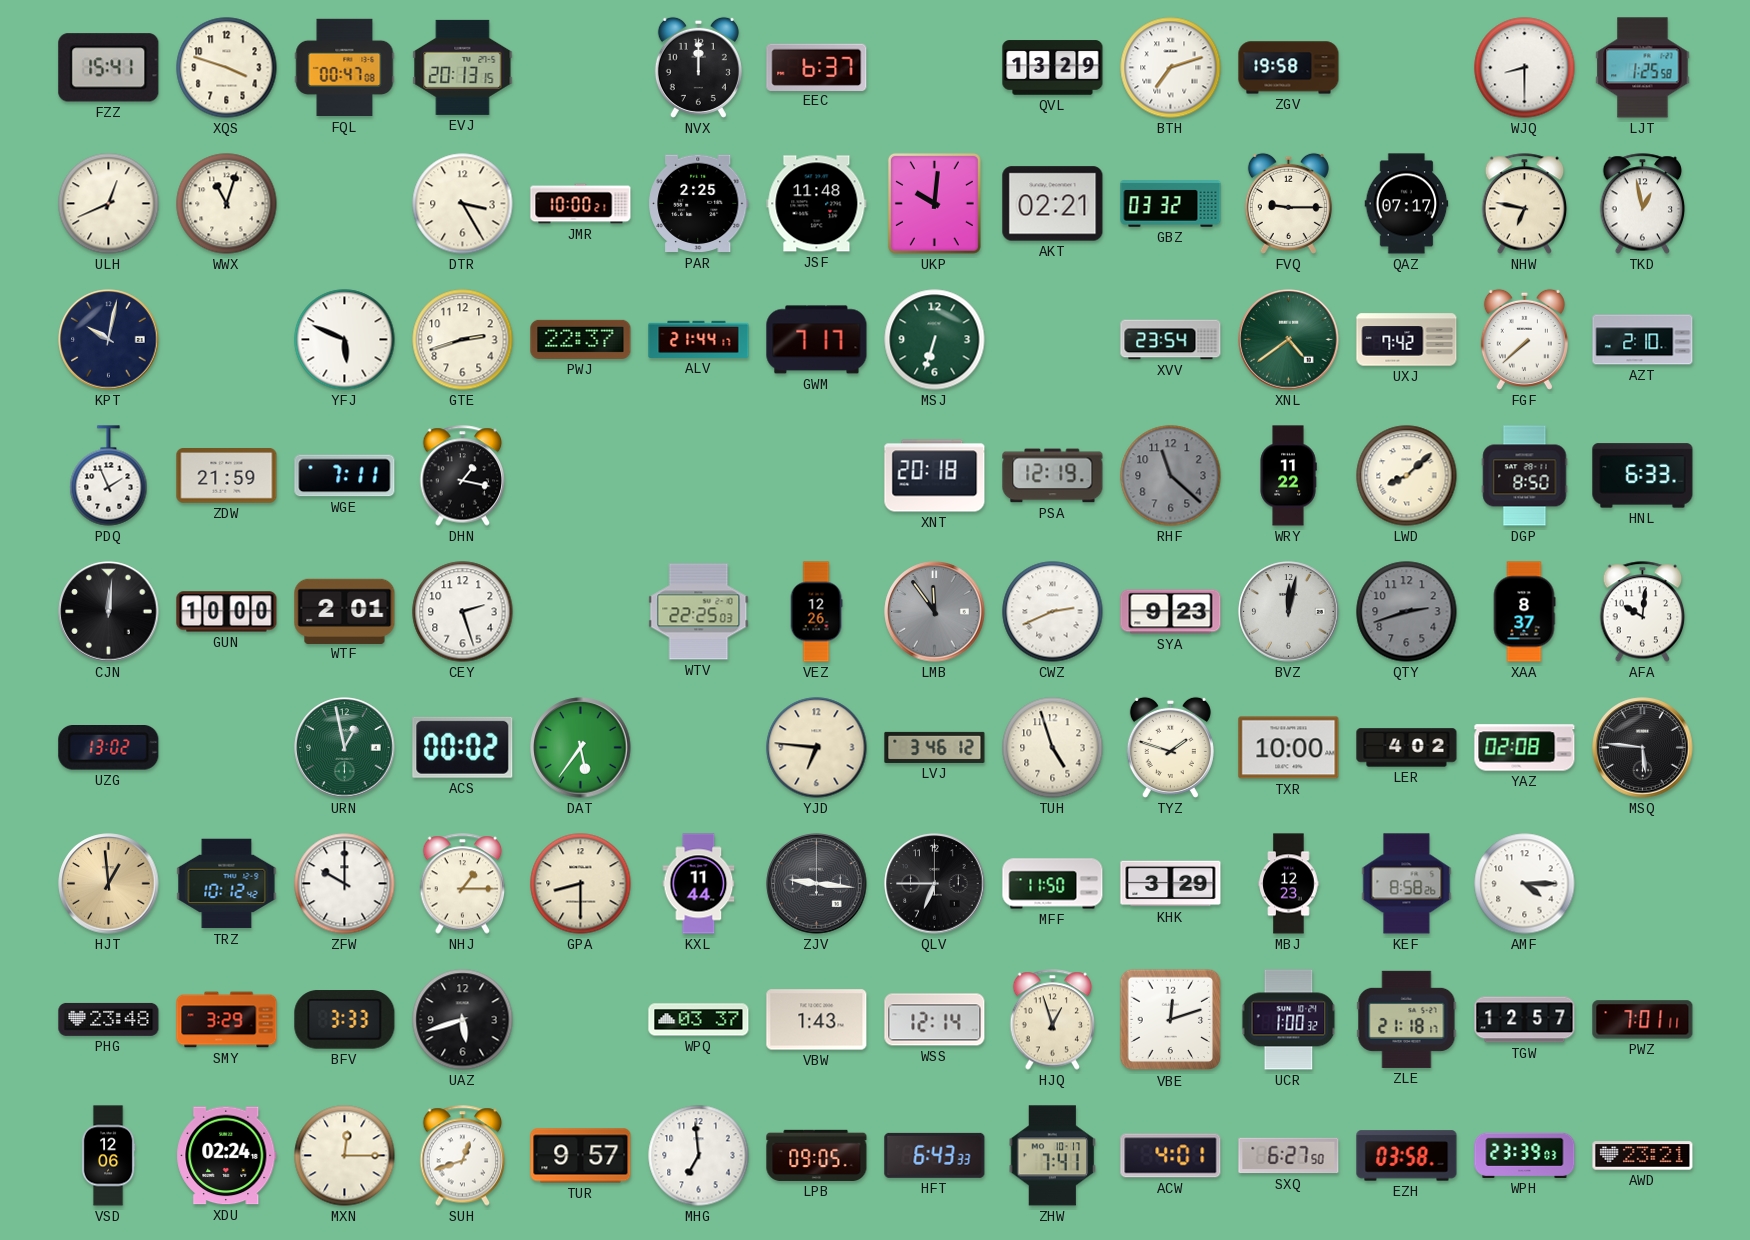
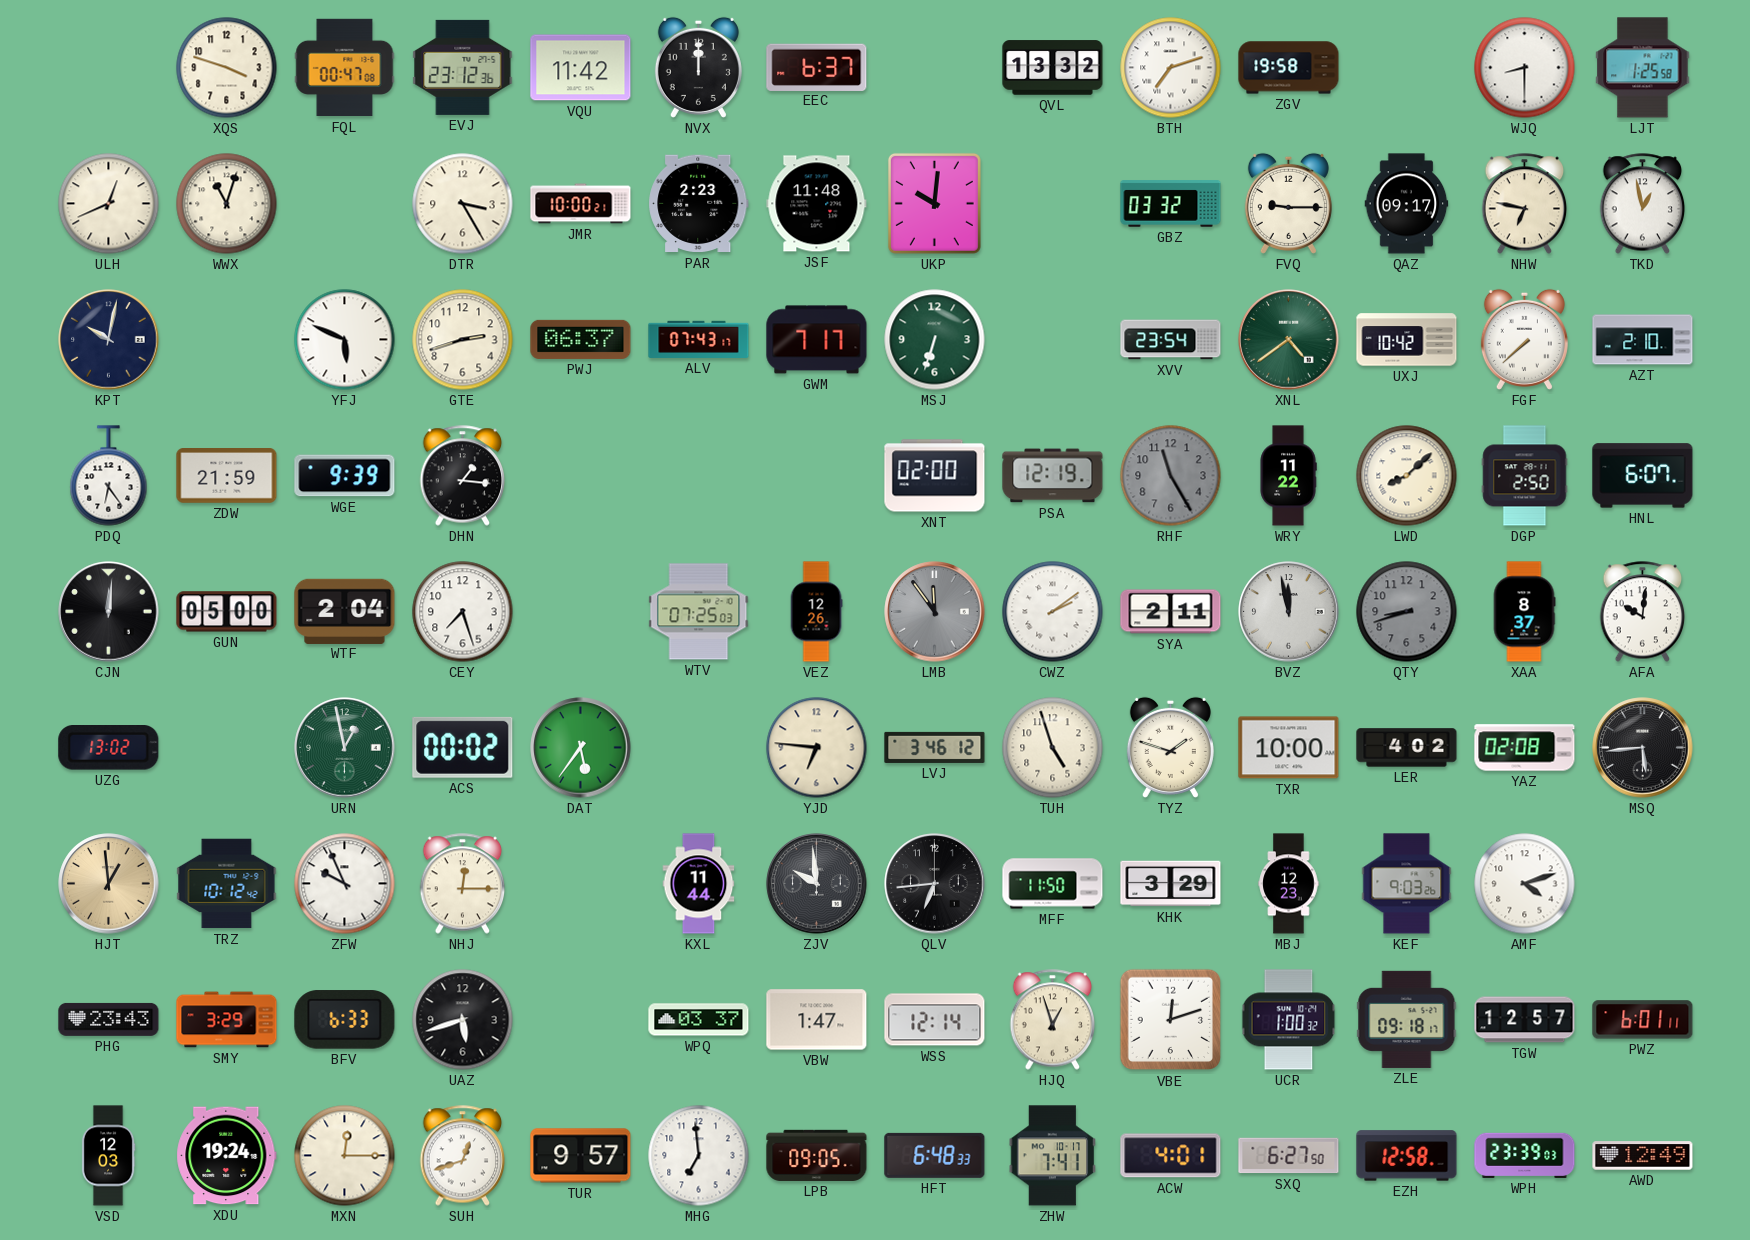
FZZ: 15:41 -> none (109, 68)
EVJ: 20:13 -> 23:12 (463, 67)
VQU: none -> 11:42 (581, 68)
QVL: 13:29 -> 13:32 (1053, 68)
PAR: 2:25 -> 2:23 (699, 204)
AKT: 02:21 -> none (1053, 204)
QAZ: 07:17 -> 09:17 (1407, 204)
PWJ: 22:37 -> 06:37 (581, 339)
ALV: 21:44 -> 07:43 (699, 339)
UXJ: 7:42 -> 10:42 (1407, 340)
PDQ: 1:56 -> 6:24 (109, 476)
WGE: 7:11 -> 9:39 (345, 476)
DHN: 1:17 -> 1:16 (463, 476)
XNT: 20:18 -> 02:00 (935, 476)
RHF: 11:22 -> 11:25 (1171, 476)
DGP: 8:50 -> 2:50 (1525, 476)
HNL: 6:33 -> 6:07 (1643, 476)
GUN: 10:00 -> 05:00 (227, 612)
WTF: 2:01 -> 2:04 (345, 611)
CEY: 2:27 -> 7:27 (463, 612)
WTV: 22:25 -> 07:25 (699, 612)
CWZ: 2:41 -> 2:09 (1053, 612)
SYA: 9:23 -> 2:11 (1171, 612)
BVZ: 12:02 -> 11:58 (1289, 612)
QTY: 2:42 -> 8:42 (1407, 612)
MSQ: 5:46 -> 5:44 (1643, 748)
ZFW: 10:00 -> 9:56 (345, 884)
NHJ: 1:15 -> 12:15 (463, 884)
GPA: 8:30 -> none (581, 884)
ZJV: 9:16 -> 9:59 (817, 884)
QLV: 6:45 -> 6:44 (935, 884)
KEF: 8:58 -> 9:03 (1407, 884)
AMF: 4:15 -> 4:12 (1525, 884)
PHG: 23:48 -> 23:43 (109, 1019)
BFV: 3:33 -> 6:33 (345, 1020)
VBW: 1:43 -> 1:47 (817, 1020)
ZLE: 21:18 -> 09:18 (1407, 1019)
PWZ: 7:01 -> 6:01 (1643, 1020)
VSD: 12:06 -> 12:03 (108, 1156)
XDU: 02:24 -> 19:24 (227, 1156)
HFT: 6:43 -> 6:48 (935, 1155)
EZH: 03:58 -> 12:58 (1407, 1156)
AWD: 23:21 -> 12:49 (1643, 1156)
